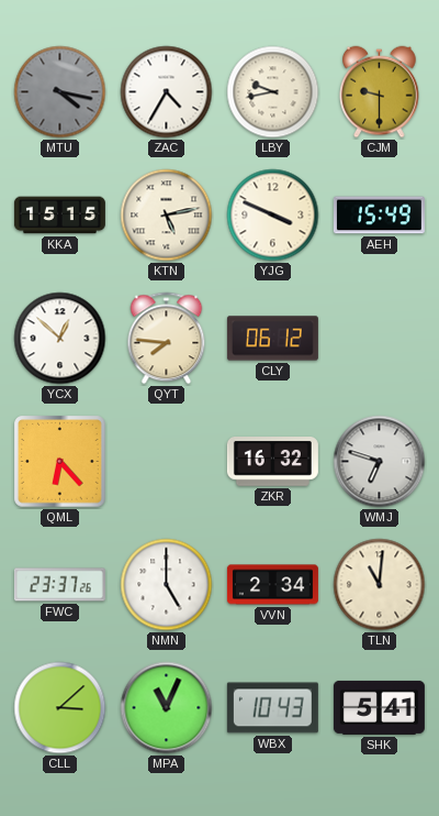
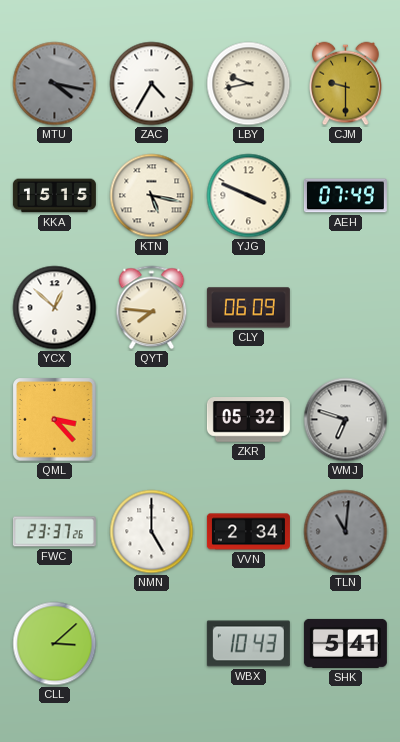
KTN: 5:13 -> 5:17 (152, 196)
AEH: 15:49 -> 07:49 (345, 196)
CLY: 06:12 -> 06:09 (248, 308)
QML: 6:23 -> 3:23 (55, 420)
ZKR: 16:32 -> 05:32 (248, 420)
TLN dial: cream -> grey (346, 532)
MPA: 11:04 -> none (167, 708)
